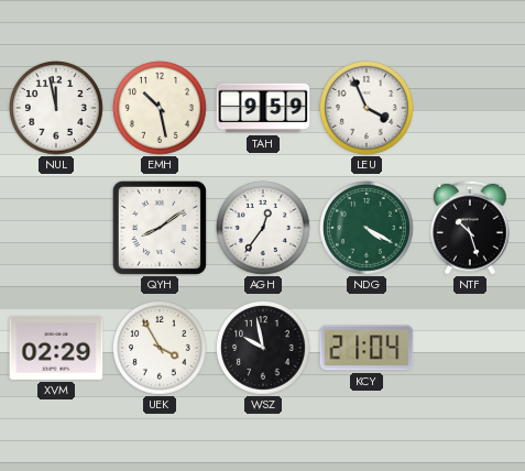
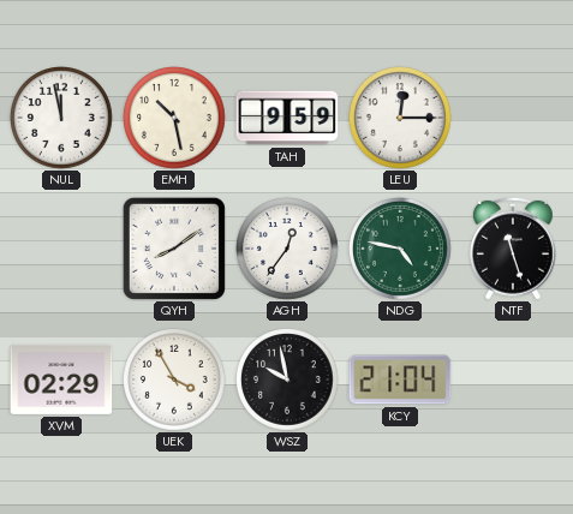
LEU: 3:56 -> 12:15 (401, 119)
NDG: 4:20 -> 4:47 (401, 250)
NTF: 10:27 -> 11:27 (514, 249)
